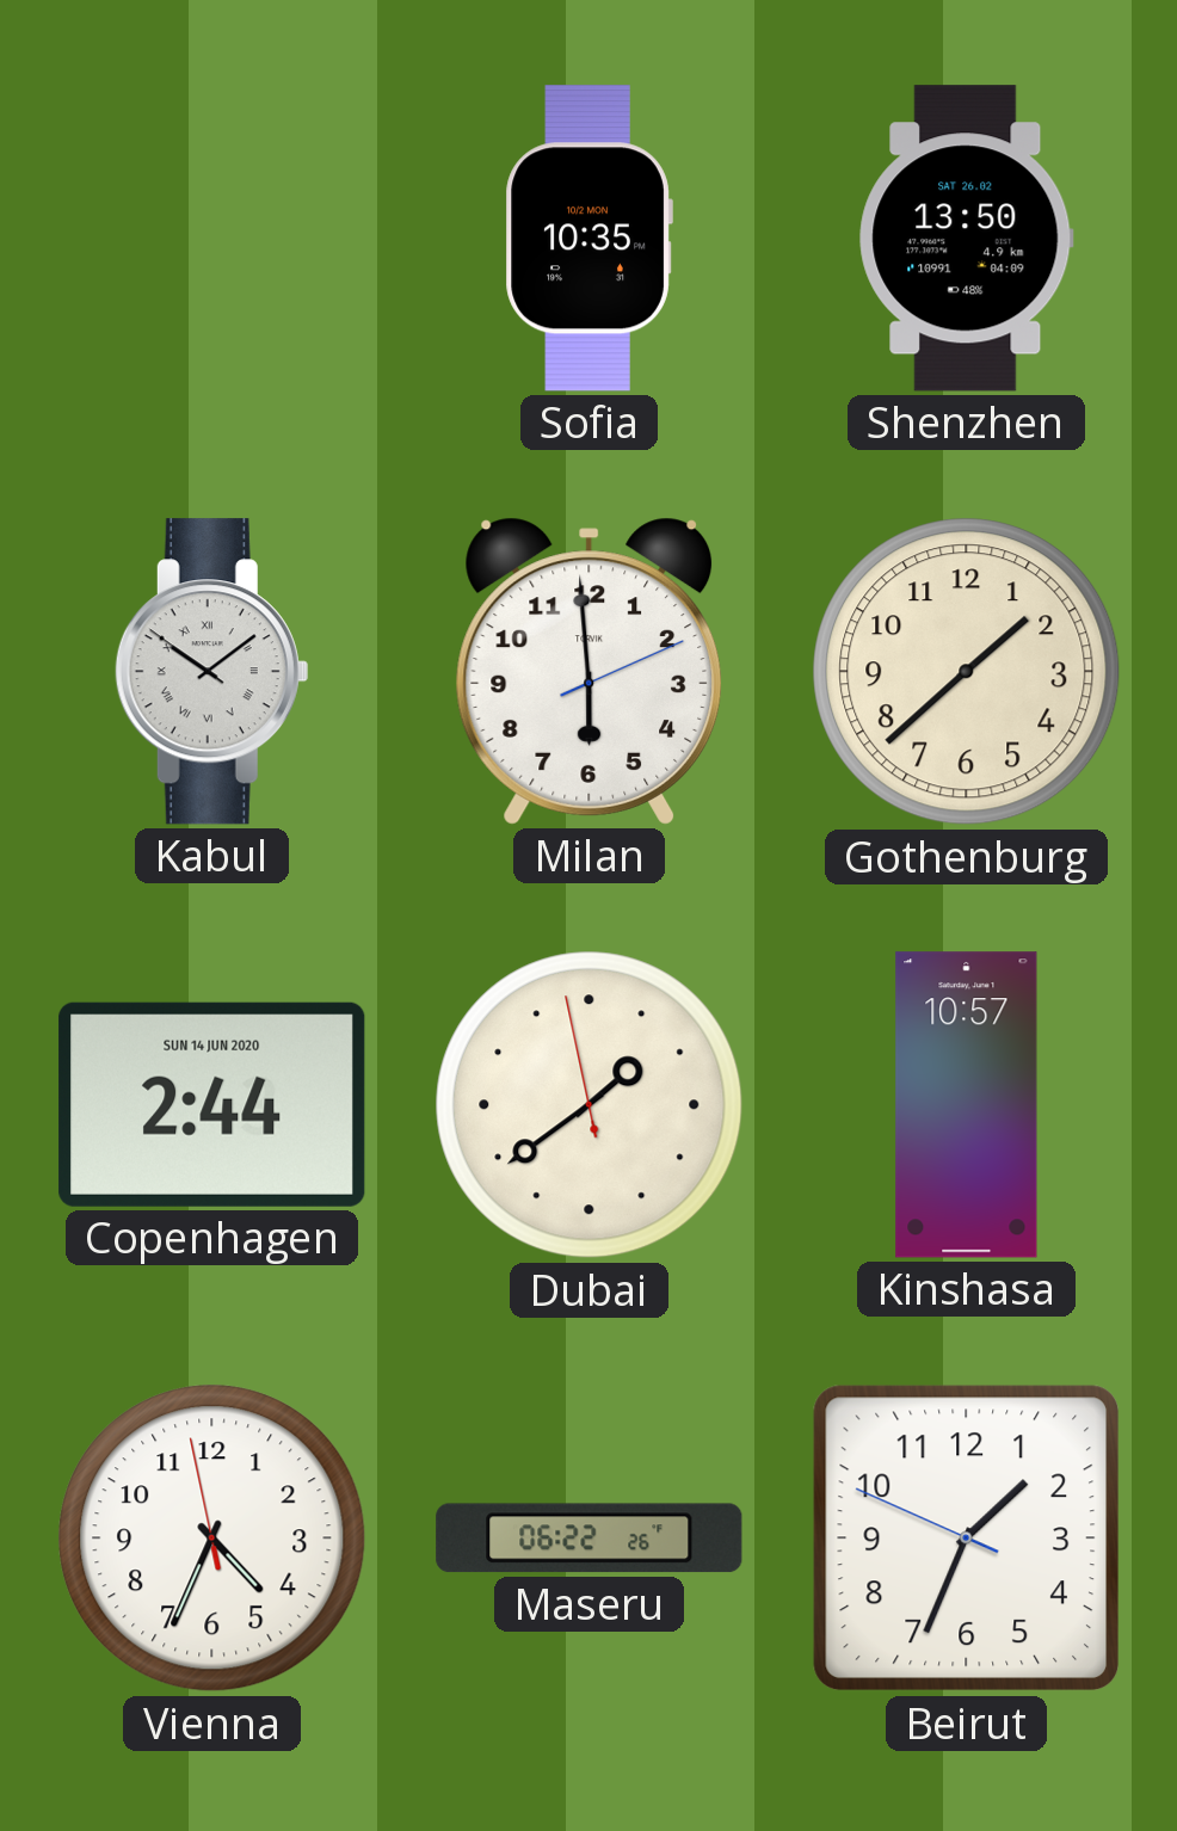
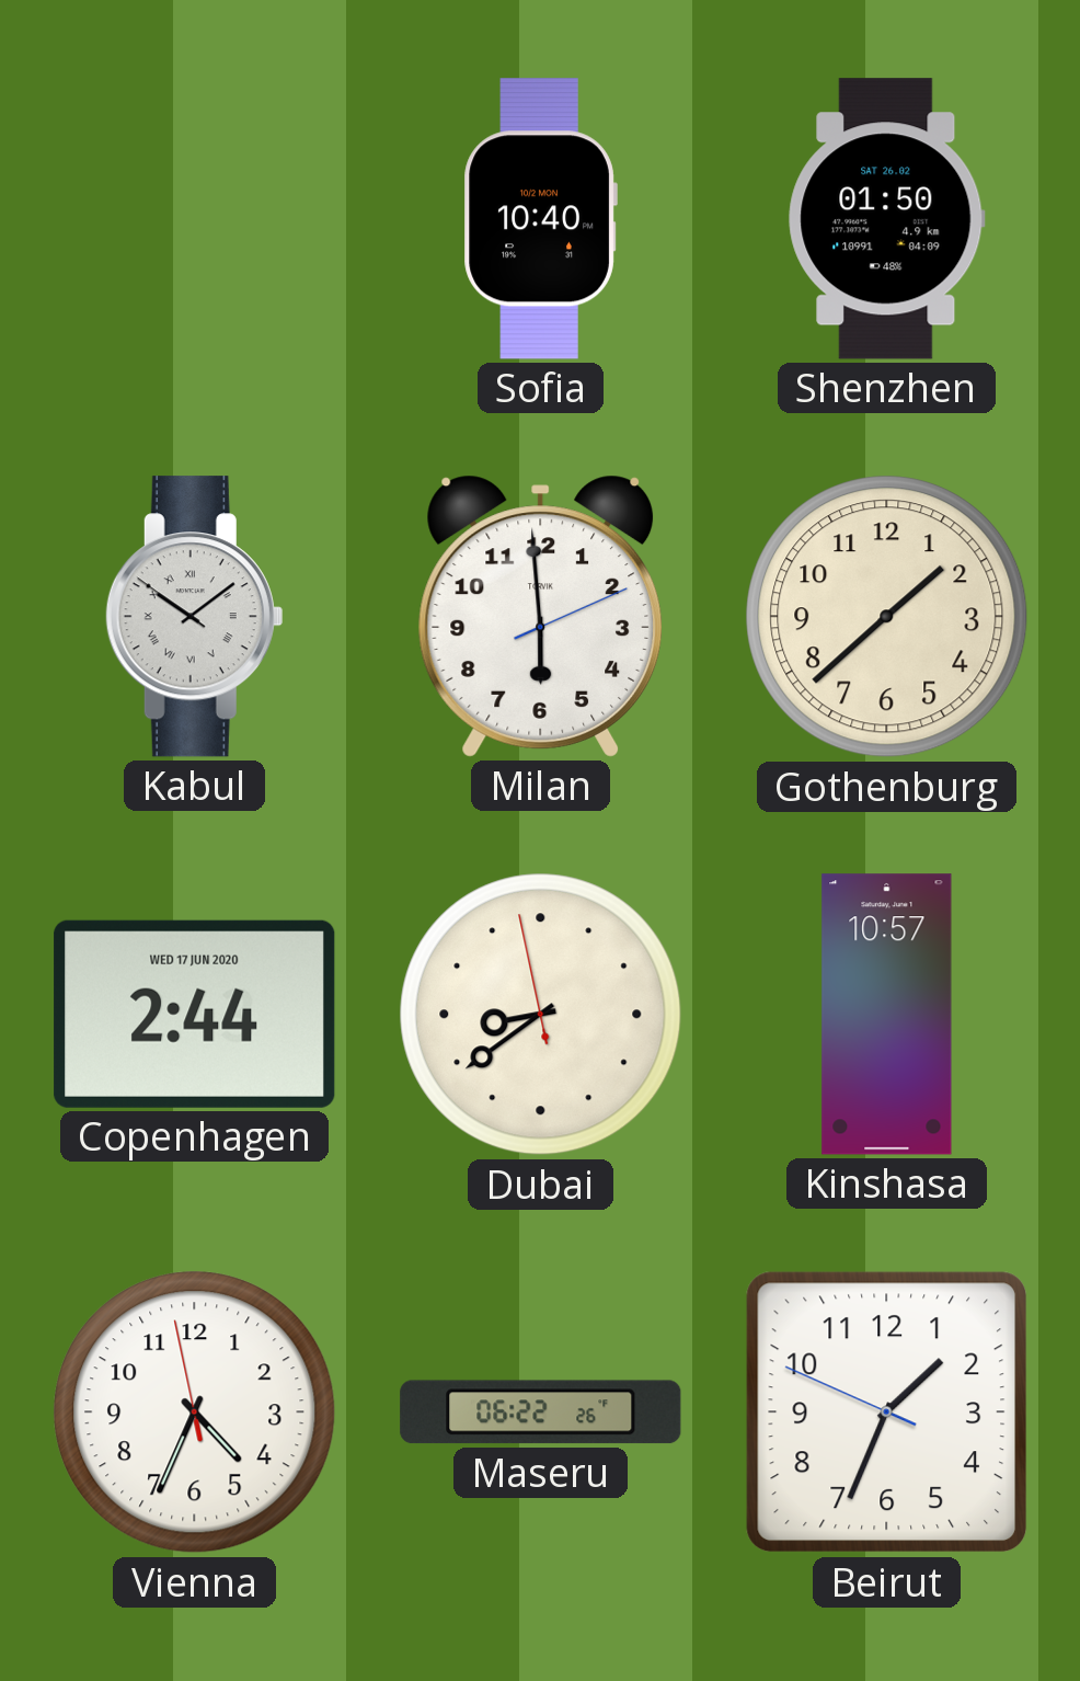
Sofia: 10:35 -> 10:40 (540, 219)
Shenzhen: 13:50 -> 01:50 (887, 219)
Copenhagen date: SUN 14 JUN 2020 -> WED 17 JUN 2020 (195, 1014)
Dubai: 1:38 -> 8:38 (541, 1015)
